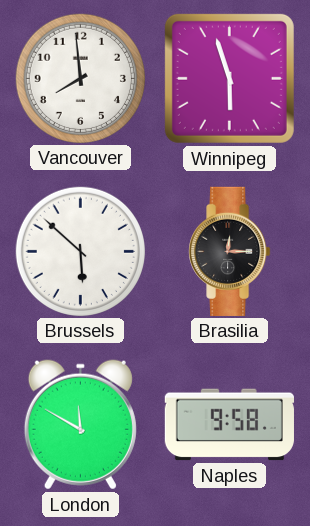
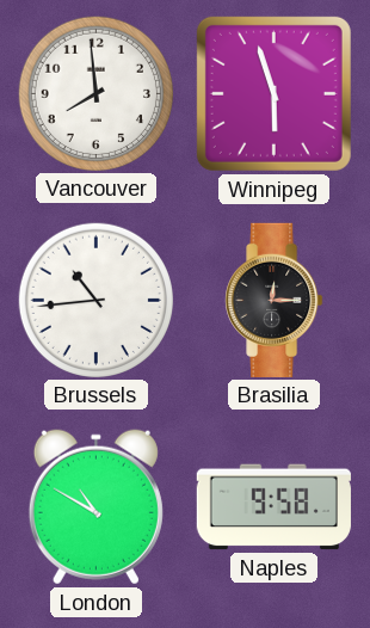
Brussels: 5:52 -> 10:44 (95, 300)
London: 11:50 -> 10:50 (95, 507)
